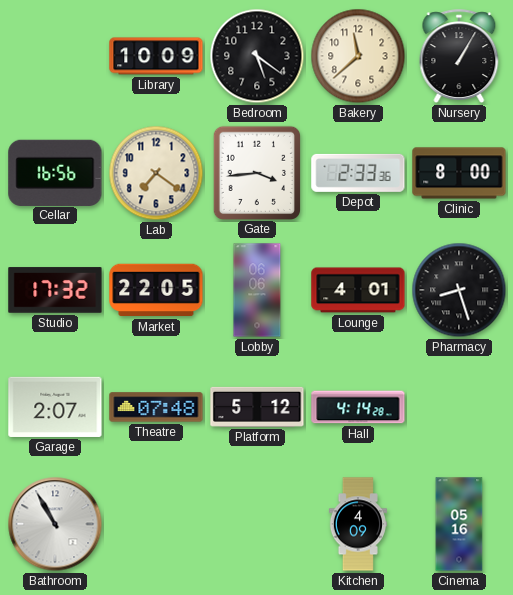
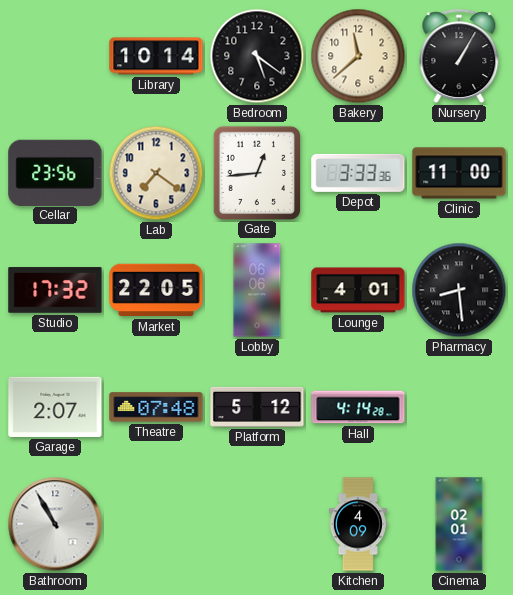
Library: 10:09 -> 10:14 (156, 56)
Cellar: 16:56 -> 23:56 (55, 172)
Gate: 3:44 -> 12:44 (256, 172)
Depot: 2:33 -> 3:33 (358, 173)
Clinic: 8:00 -> 11:00 (459, 173)
Pharmacy: 8:27 -> 8:29 (459, 290)
Cinema: 05:16 -> 02:01 (459, 524)
